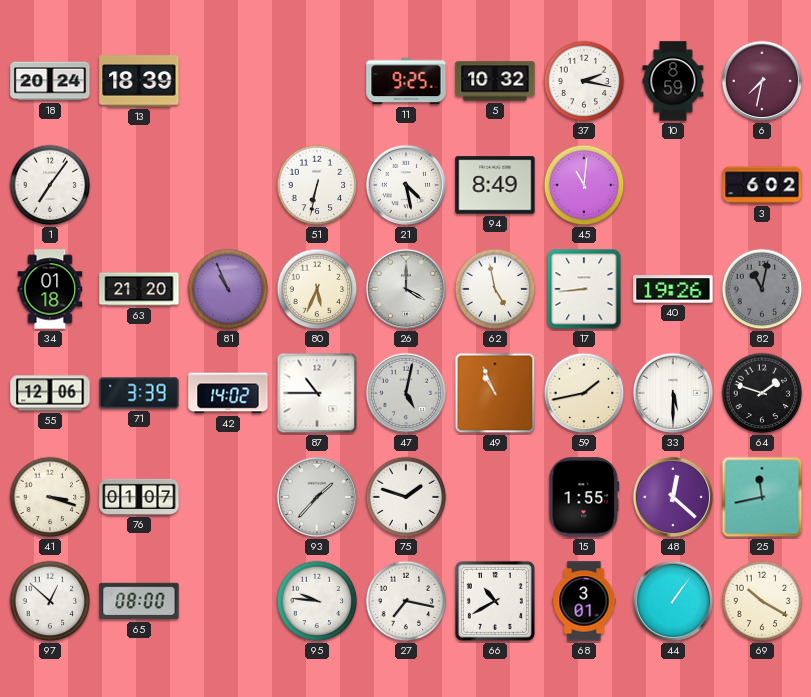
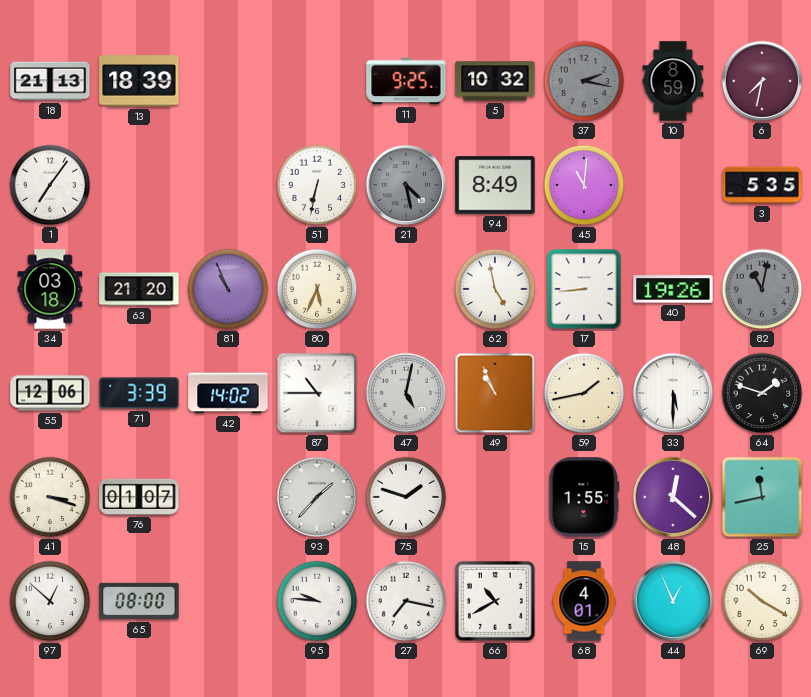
18: 20:24 -> 21:13 (50, 81)
37 dial: white -> grey (584, 81)
21 dial: white -> grey (406, 185)
3: 6:02 -> 5:35 (762, 185)
34: 01:18 -> 03:18 (50, 289)
26: 4:00 -> none (406, 289)
68: 3:01 -> 4:01 (584, 601)
44: 1:06 -> 12:56 (673, 601)
